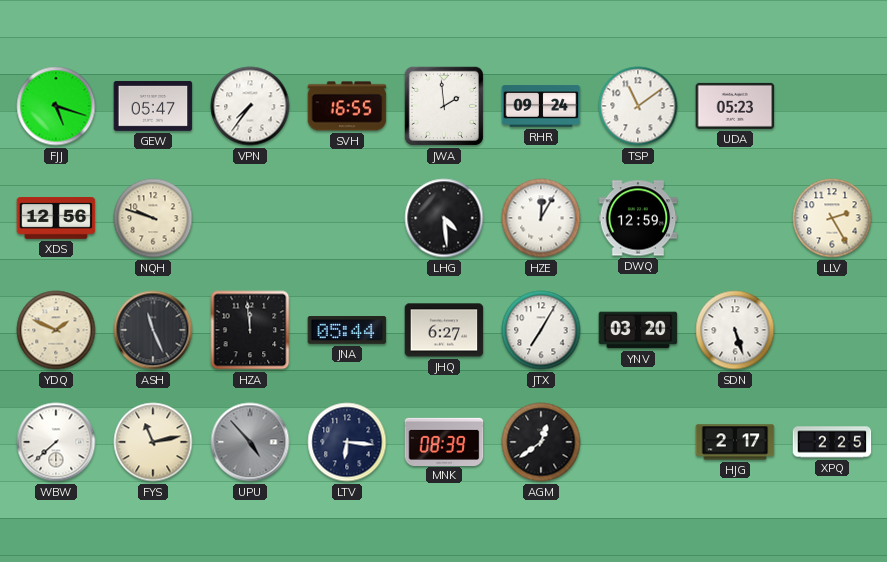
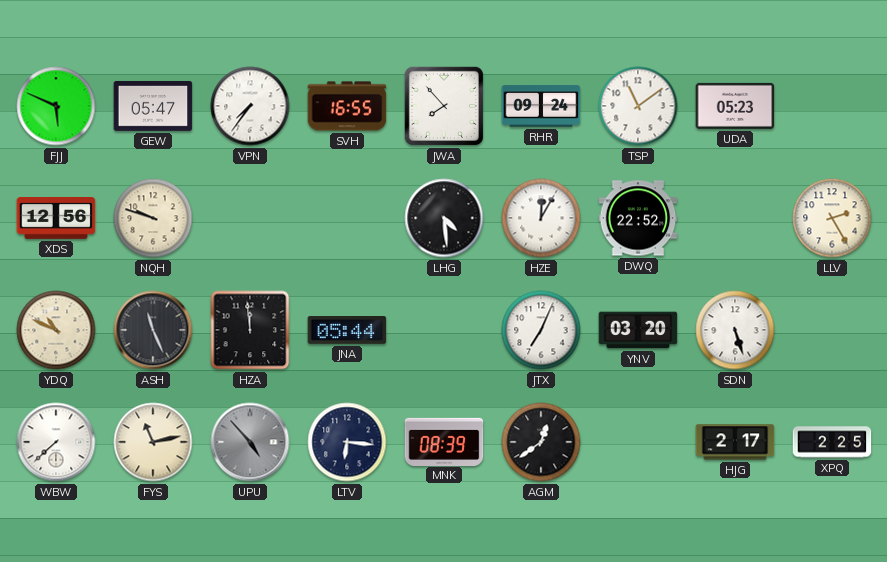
FJJ: 5:18 -> 5:49 (56, 106)
JWA: 1:59 -> 7:53 (444, 106)
DWQ: 12:59 -> 22:52 (638, 218)
YDQ: 1:49 -> 10:49 (56, 330)
JHQ: 6:27 -> none (444, 330)
JTX: 7:05 -> 7:04 (541, 330)
